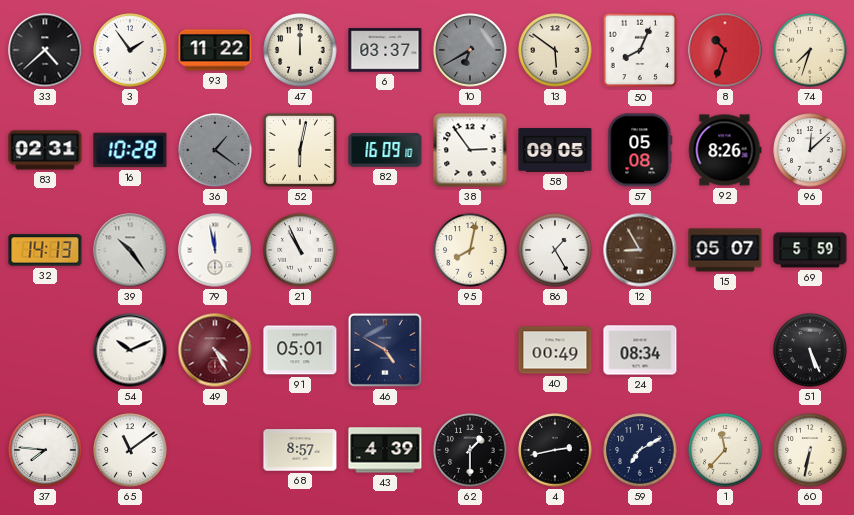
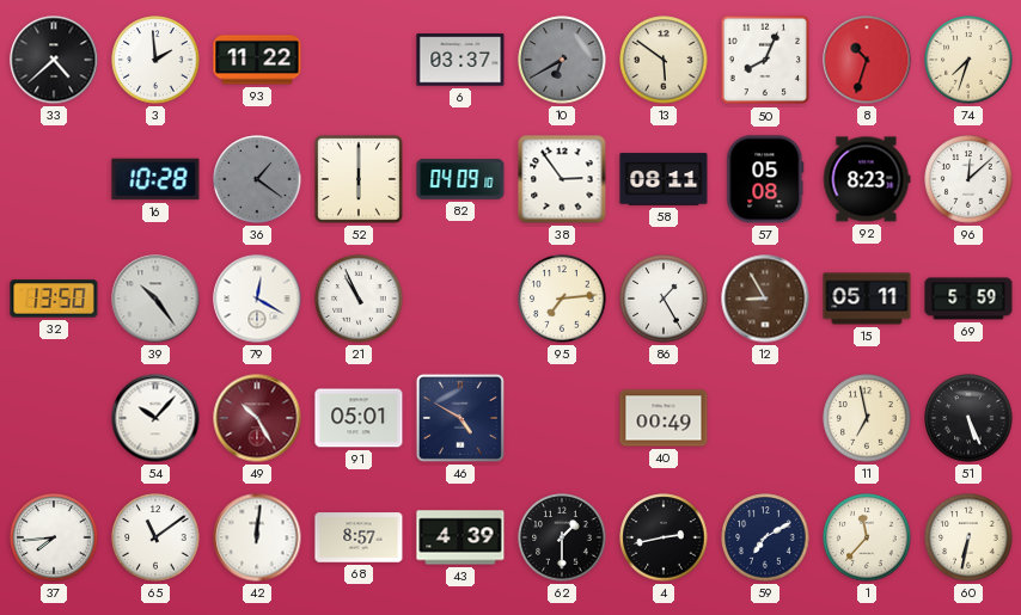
3: 1:54 -> 1:59 (155, 60)
47: 12:00 -> none (300, 50)
83: 02:31 -> none (45, 150)
52: 6:02 -> 6:00 (359, 179)
82: 16:09 -> 04:09 (460, 179)
58: 09:05 -> 08:11 (664, 179)
92: 8:26 -> 8:23 (867, 179)
32: 14:13 -> 13:50 (54, 299)
79: 11:58 -> 12:20 (257, 299)
95: 8:02 -> 7:14 (562, 299)
15: 05:07 -> 05:11 (867, 299)
54: 10:11 -> 10:07 (155, 418)
49: 4:25 -> 10:25 (257, 418)
24: 08:34 -> none (640, 350)
11: none -> 6:58 (867, 418)
37: 7:46 -> 7:44 (54, 537)
42: none -> 12:01 (257, 537)
